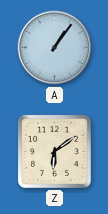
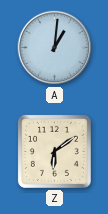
A: 1:06 -> 1:01 (55, 48)
